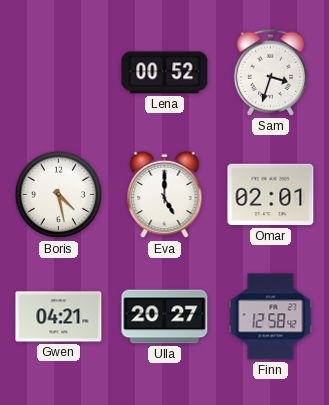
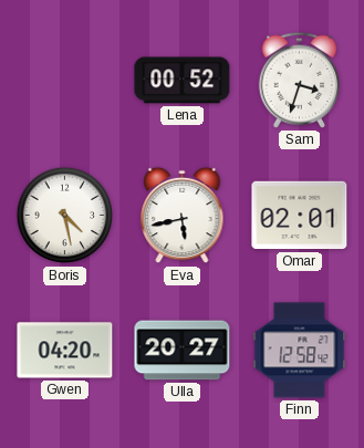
Eva: 5:00 -> 5:43 (183, 216)
Gwen: 04:21 -> 04:20 (65, 351)
